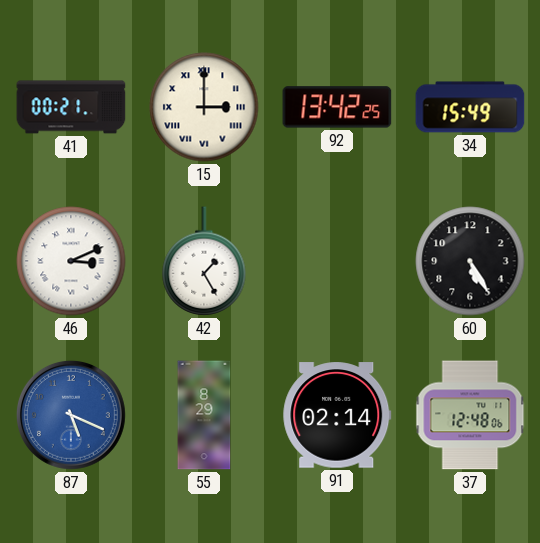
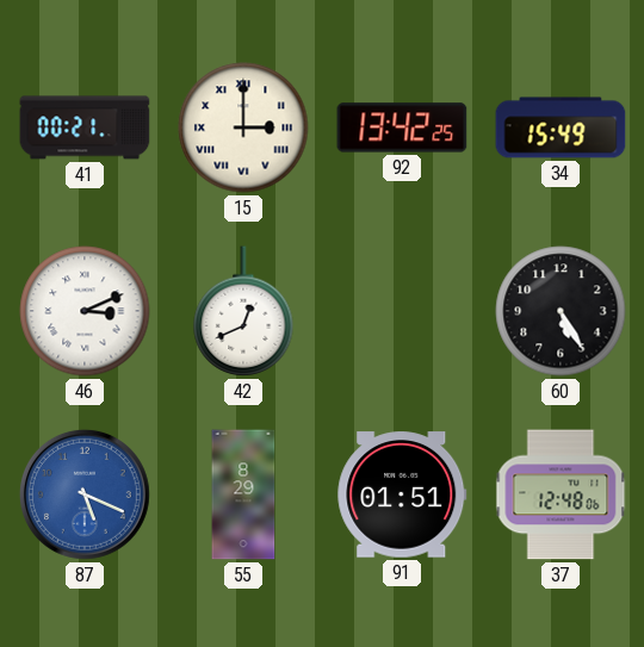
42: 1:25 -> 12:41 (243, 311)
91: 02:14 -> 01:51 (402, 494)
